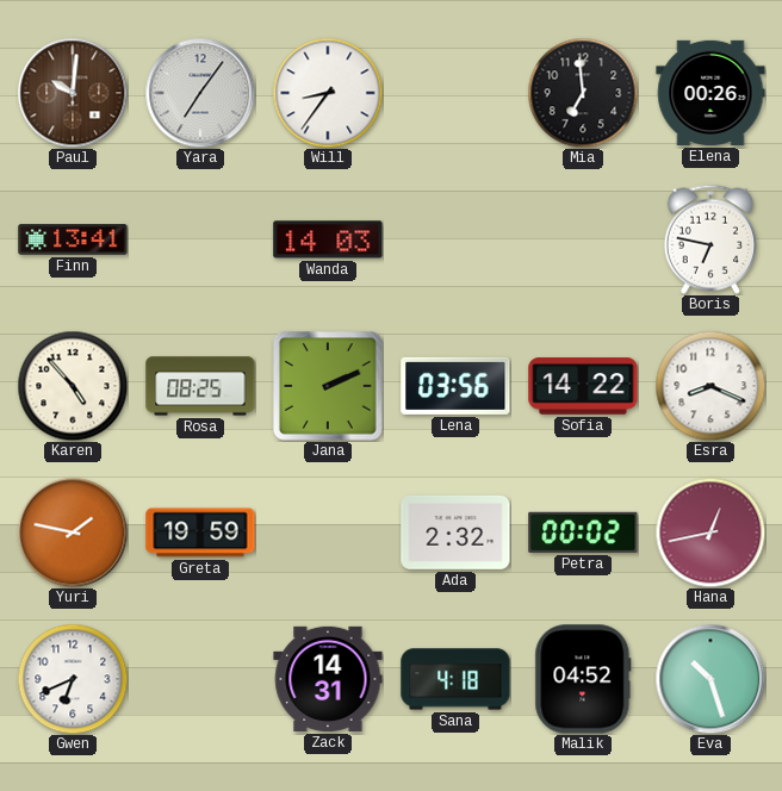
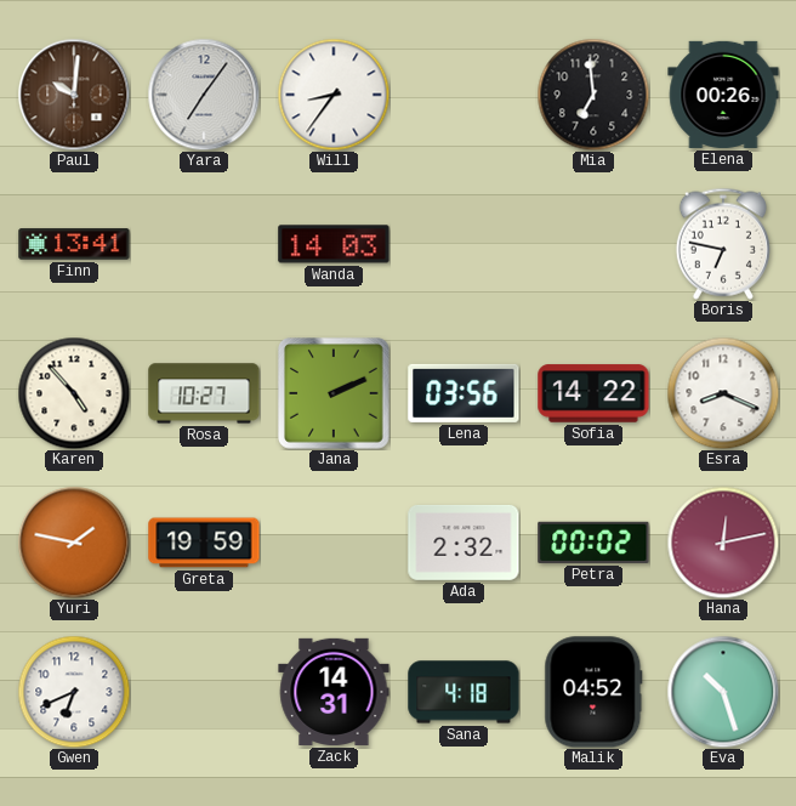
Rosa: 08:25 -> 10:27 (204, 393)
Hana: 12:43 -> 12:13 (723, 543)
